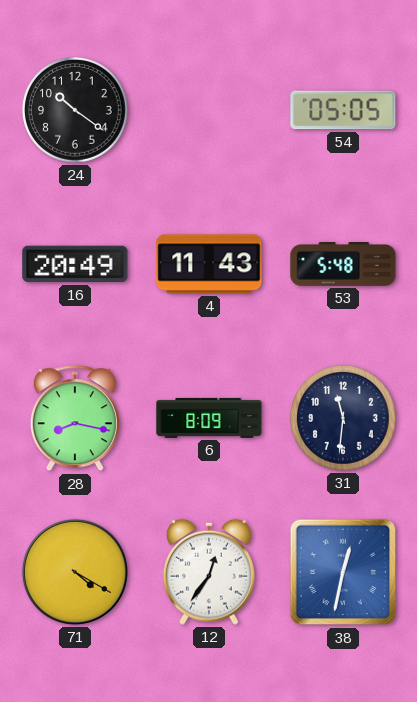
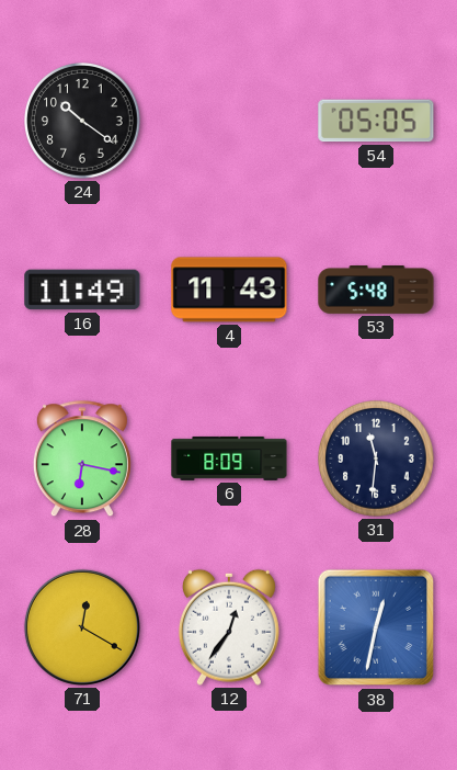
16: 20:49 -> 11:49 (82, 290)
28: 8:17 -> 6:17 (82, 460)
71: 4:20 -> 12:20 (82, 627)
